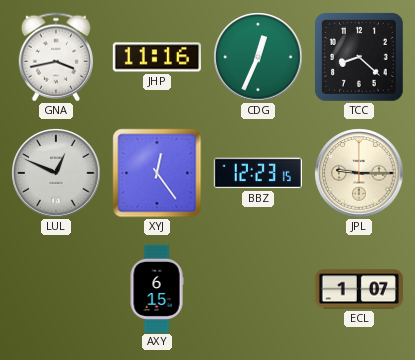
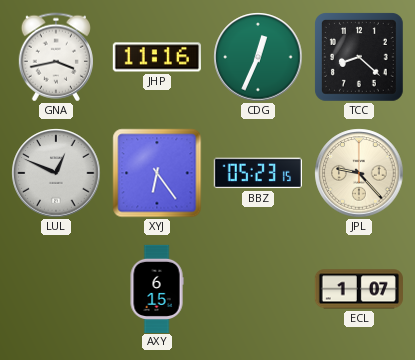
XYJ: 12:24 -> 6:24 (157, 173)
BBZ: 12:23 -> 05:23 (258, 173)
JPL: 9:15 -> 9:23 (359, 173)
